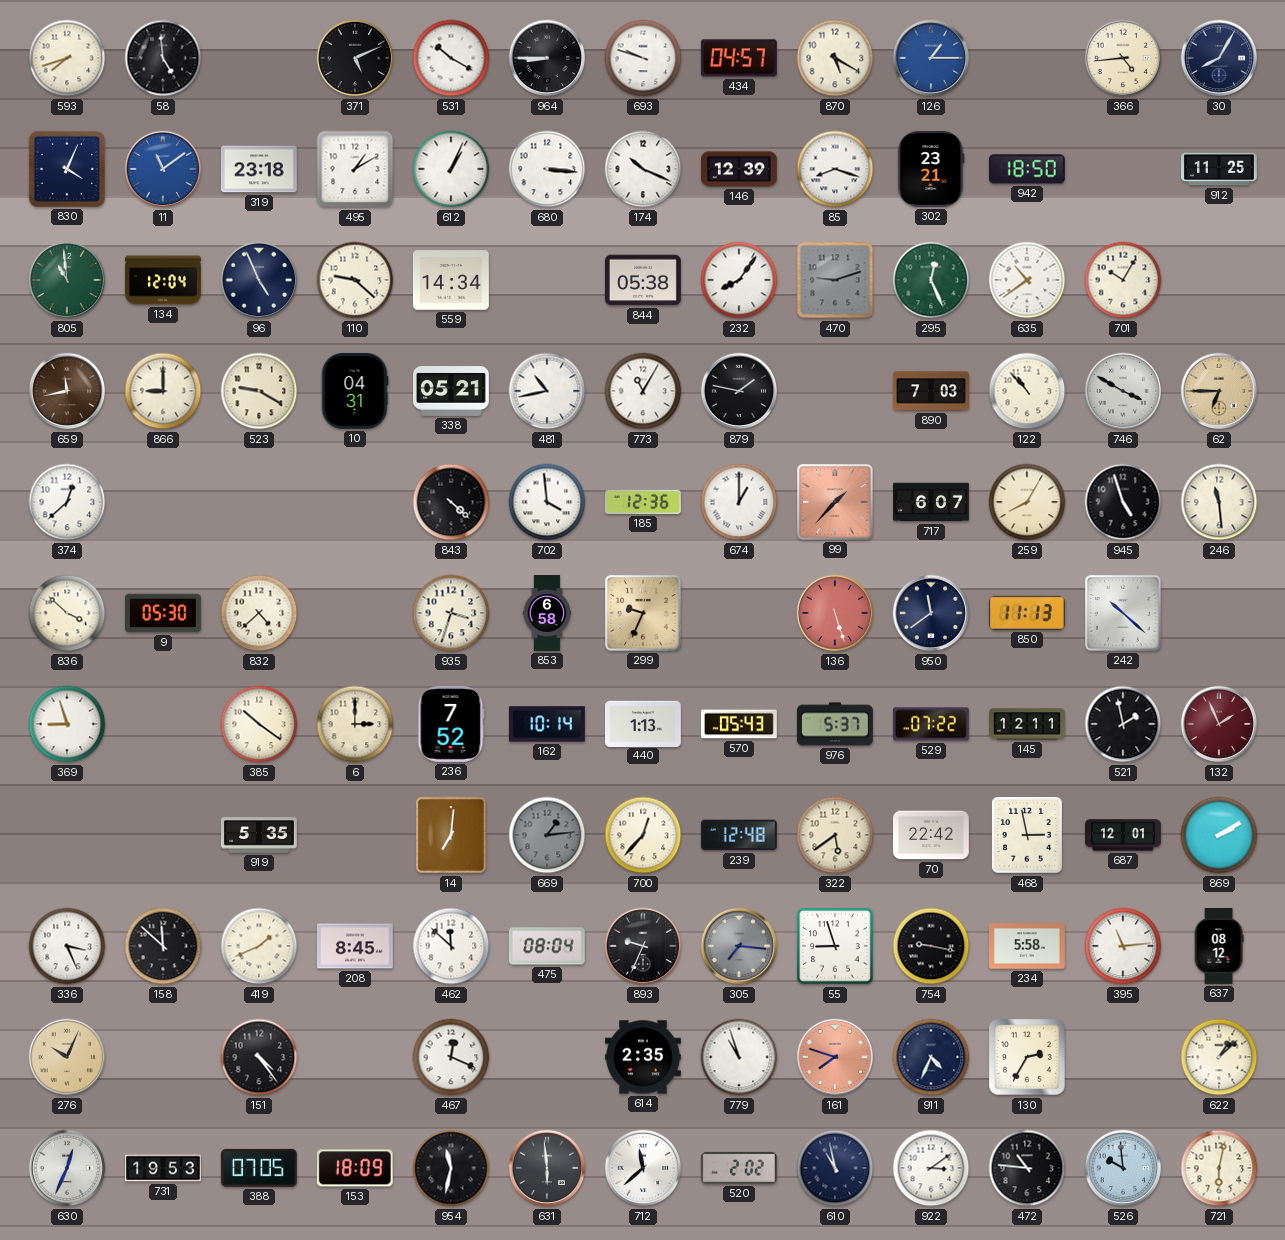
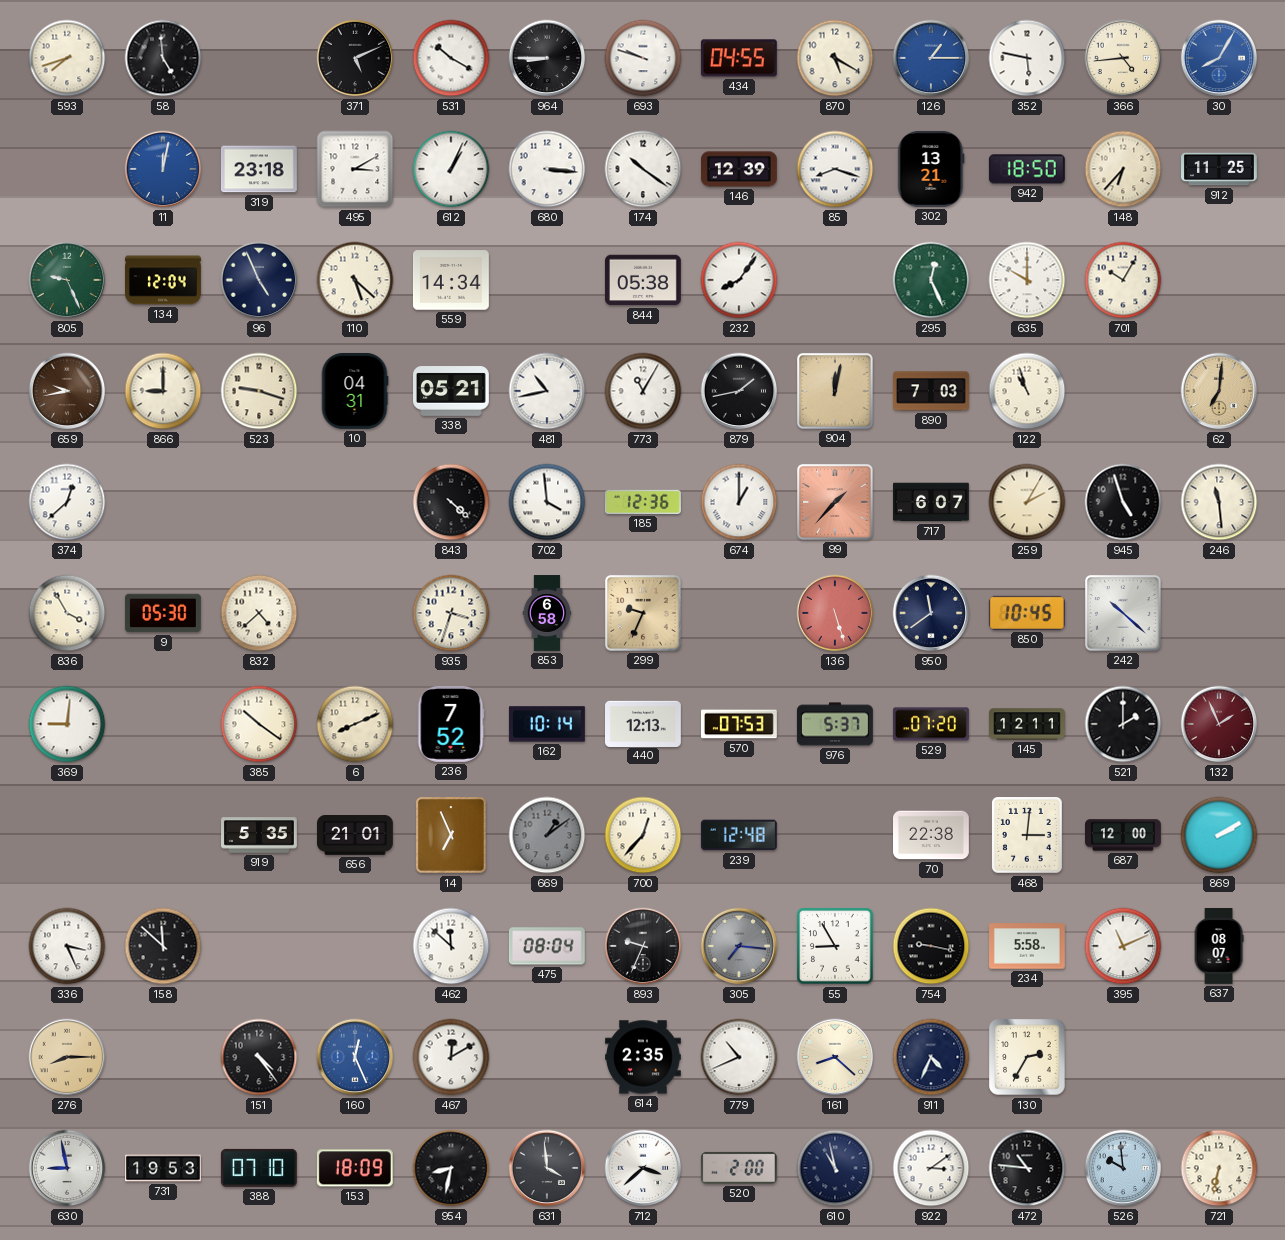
434: 04:57 -> 04:55 (739, 58)
352: none -> 5:47 (1027, 58)
30 dial: navy -> blue (1219, 58)
830: 4:04 -> none (67, 169)
11: 11:09 -> 12:02 (163, 169)
495: 1:10 -> 3:10 (355, 169)
174: 10:19 -> 10:21 (643, 169)
302: 23:21 -> 13:21 (931, 169)
148: none -> 6:37 (1123, 169)
805: 10:59 -> 9:26 (67, 280)
110: 9:22 -> 5:22 (355, 280)
470: 9:12 -> none (835, 280)
635: 10:39 -> 10:00 (1027, 280)
659: 11:43 -> 9:43 (67, 391)
523: 9:20 -> 9:18 (259, 391)
879: 1:47 -> 1:43 (739, 391)
904: none -> 12:02 (835, 391)
122: 10:53 -> 10:57 (1027, 391)
746: 3:50 -> none (1123, 391)
62: 6:45 -> 7:01 (1219, 391)
259: 8:05 -> 2:05 (1027, 502)
836: 3:52 -> 3:55 (67, 613)
850: 11:13 -> 10:45 (1027, 613)
369: 8:57 -> 9:01 (67, 724)
6: 3:00 -> 8:11 (355, 724)
440: 1:13 -> 12:13 (644, 723)
570: 05:43 -> 07:53 (739, 724)
529: 07:22 -> 07:20 (931, 724)
521: 1:58 -> 2:00 (1123, 724)
656: none -> 21:01 (356, 836)
14: 7:01 -> 6:56 (451, 836)
669: 1:14 -> 1:09 (547, 835)
322: 5:39 -> none (835, 835)
70: 22:42 -> 22:38 (932, 835)
468: 2:58 -> 3:01 (1027, 836)
687: 12:01 -> 12:00 (1124, 835)
419: 1:41 -> none (259, 946)
208: 8:45 -> none (355, 946)
55: 8:57 -> 8:55 (835, 946)
395: 11:14 -> 11:11 (1123, 946)
637: 08:12 -> 08:07 (1219, 947)
276: 10:04 -> 8:15 (67, 1057)
160: none -> 12:26 (355, 1057)
467: 12:19 -> 12:10 (451, 1057)
779: 10:57 -> 10:41 (739, 1057)
161: 7:48 -> 8:22 (835, 1057)
161 dial: salmon -> cream (835, 1057)
622: 1:08 -> none (1219, 1057)
630: 12:34 -> 8:58 (67, 1168)
388: 07:05 -> 07:10 (259, 1168)
954: 11:32 -> 8:32 (451, 1168)
631: 5:59 -> 3:59 (547, 1168)
712: 11:38 -> 3:38 (643, 1168)
520: 2:02 -> 2:00 (739, 1168)
721: 6:02 -> 6:32 (1219, 1168)
